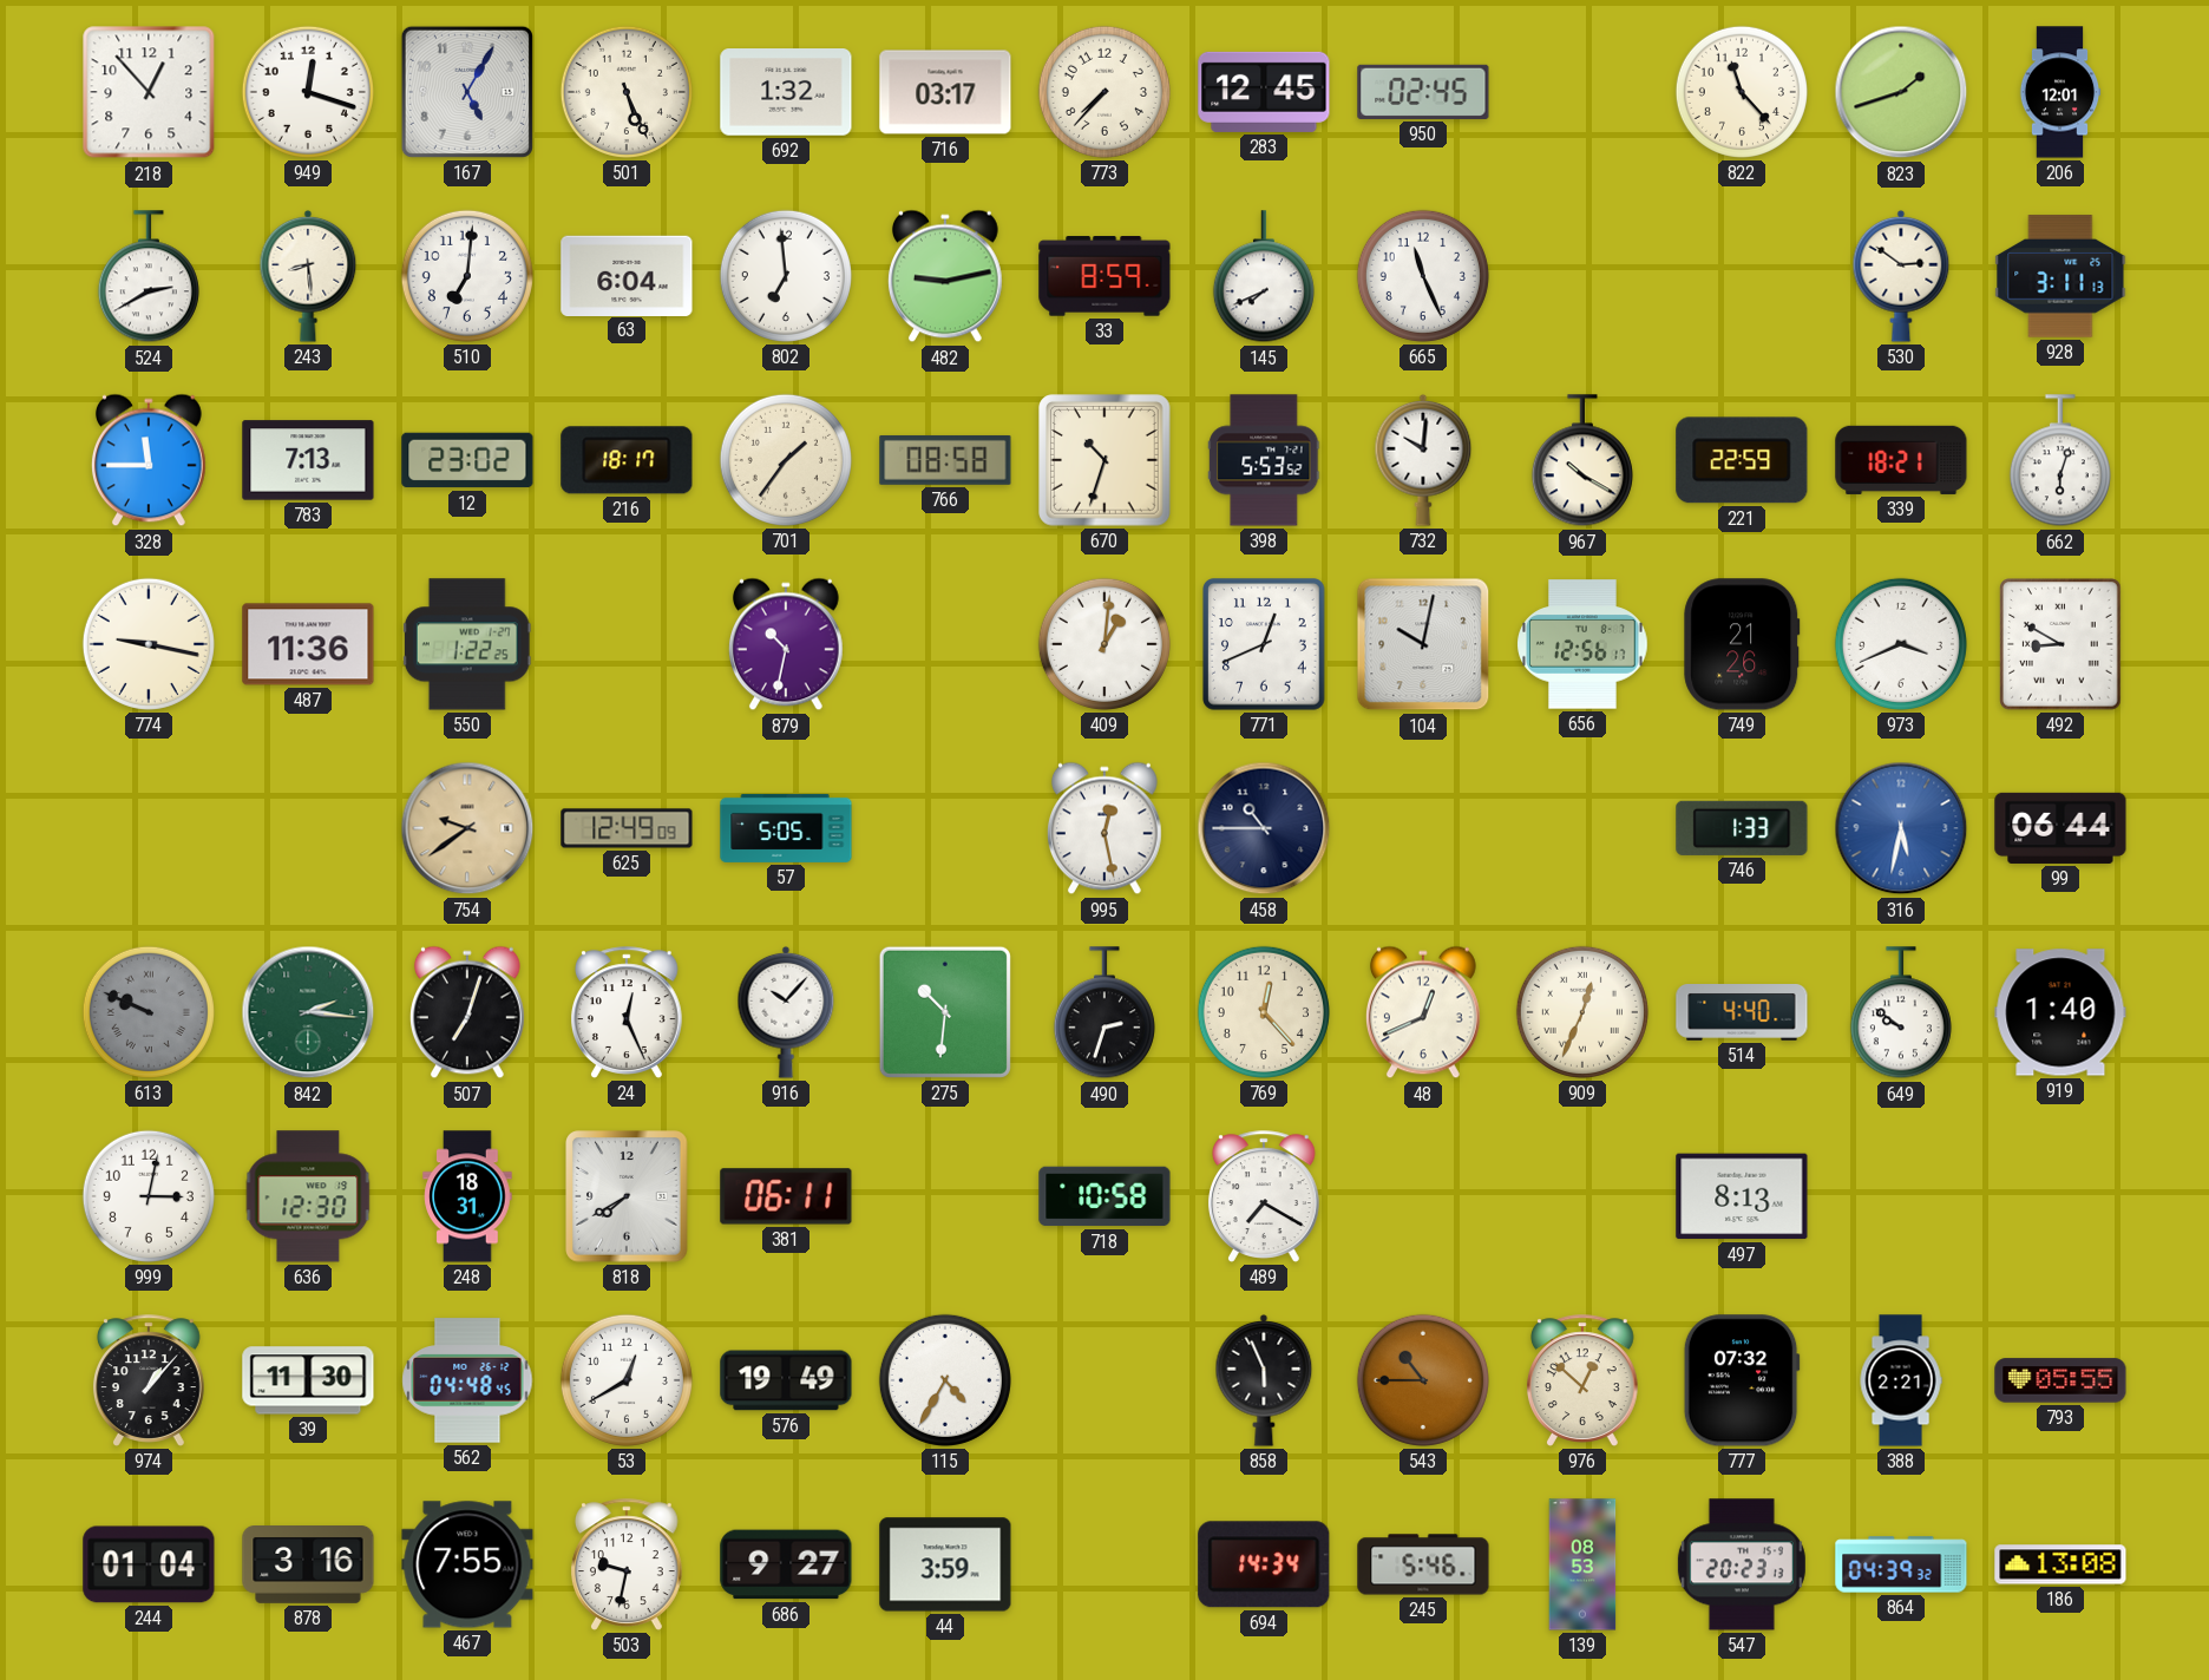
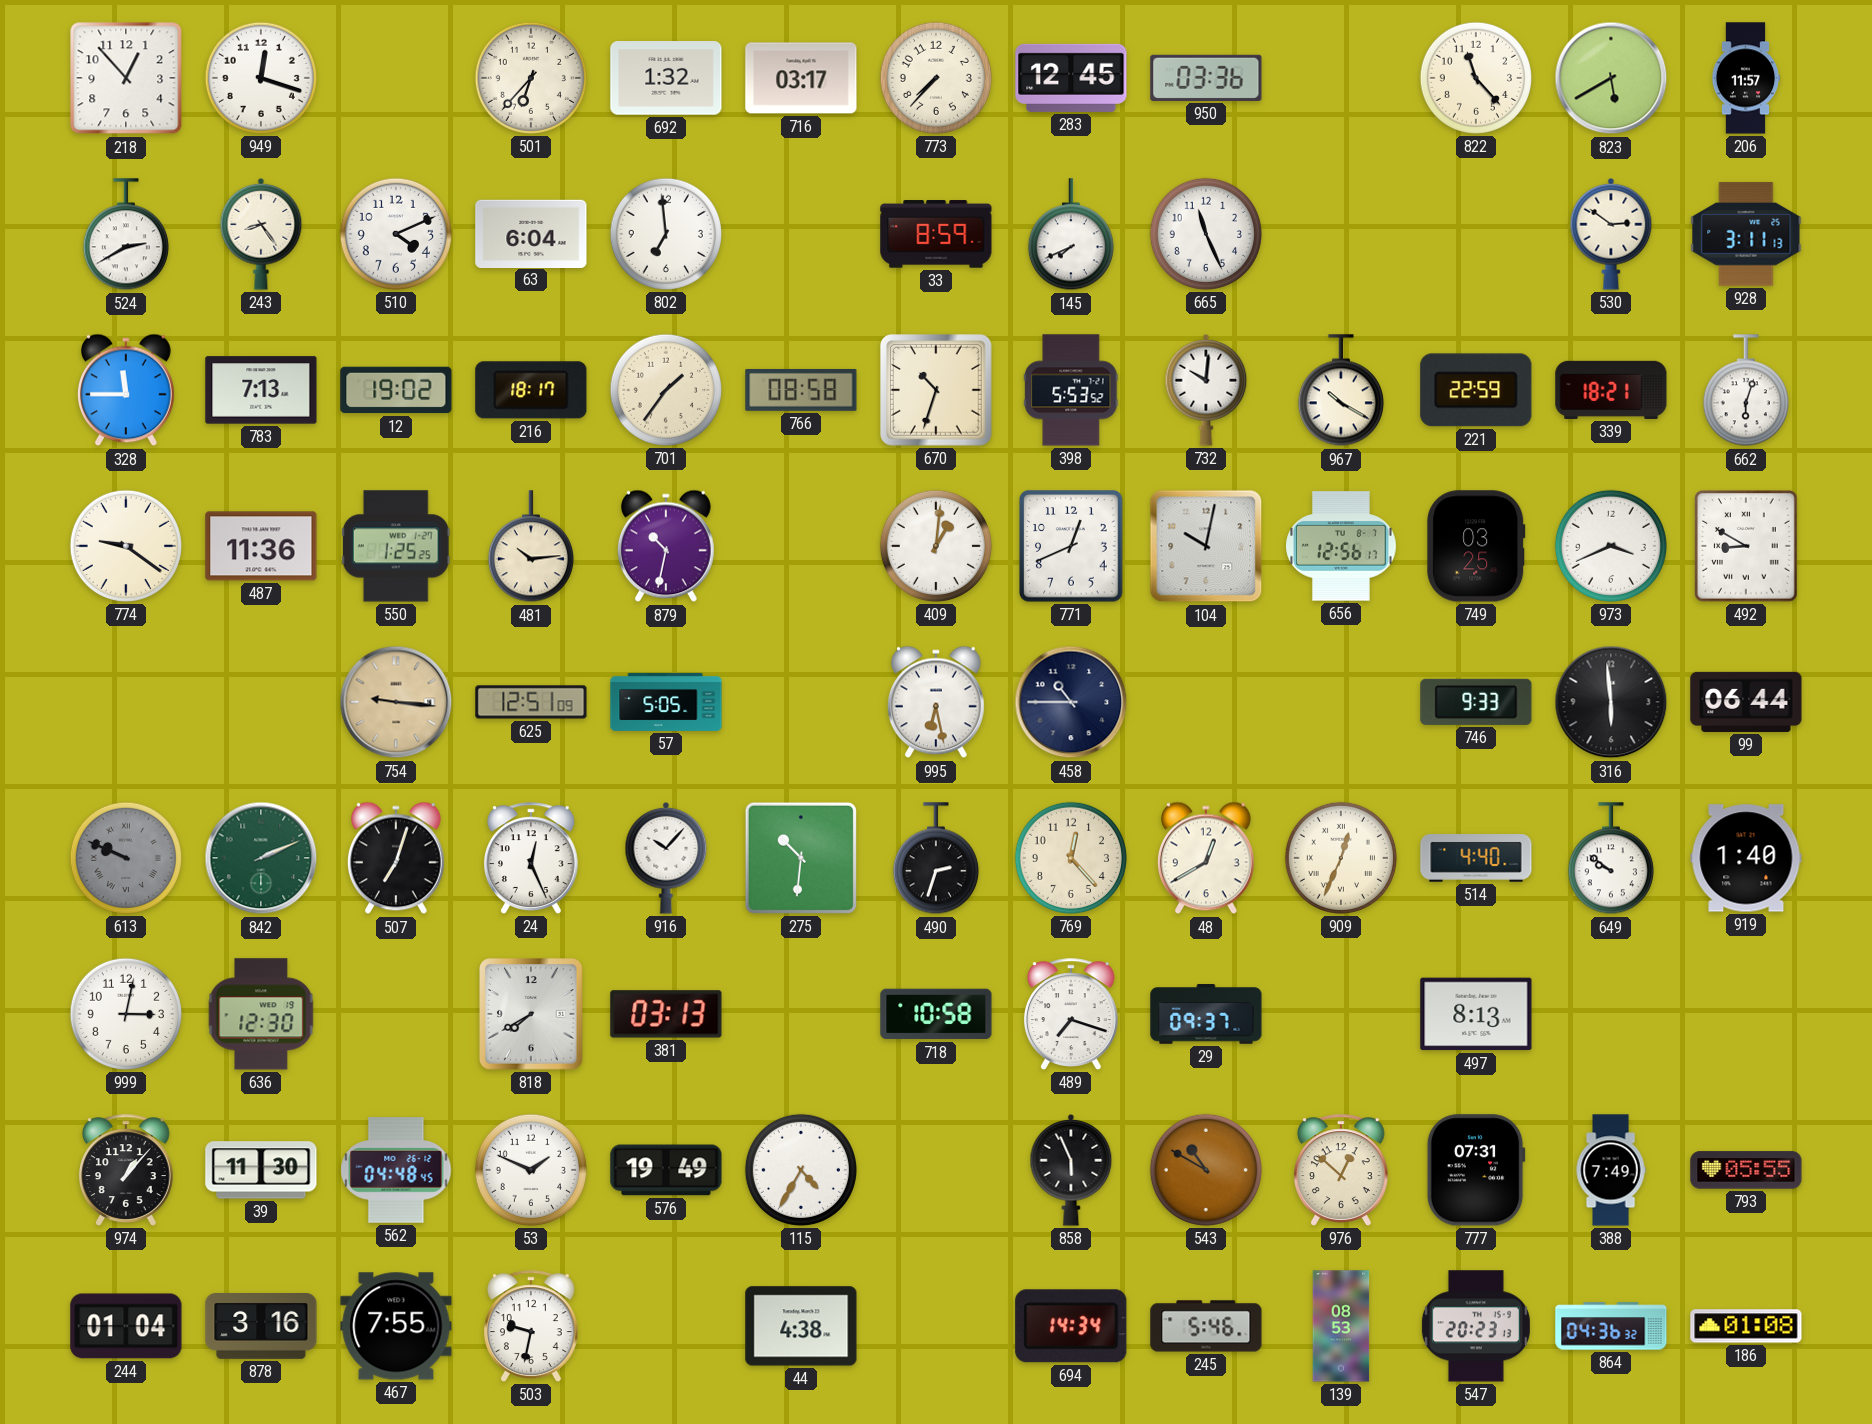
167: 5:05 -> none (467, 92)
501: 5:26 -> 6:37 (531, 78)
950: 02:45 -> 03:36 (1206, 78)
823: 1:42 -> 5:40 (1611, 78)
206: 12:01 -> 11:57 (1746, 78)
243: 8:29 -> 8:24 (261, 234)
510: 7:01 -> 4:11 (396, 234)
482: 9:13 -> none (945, 276)
12: 23:02 -> 19:02 (396, 390)
774: 9:17 -> 9:21 (126, 546)
550: 1:22 -> 1:25 (396, 546)
481: none -> 10:14 (531, 547)
749: 21:26 -> 03:25 (1476, 546)
754: 9:39 -> 9:16 (396, 702)
625: 12:49 -> 12:51 (531, 702)
995: 12:28 -> 6:28 (936, 702)
746: 1:33 -> 9:33 (1476, 702)
316: 5:32 -> 5:59 (1611, 702)
316 dial: blue -> black (1611, 702)
842: 2:16 -> 2:11 (261, 858)
48: 12:41 -> 12:40 (1206, 858)
248: 18:31 -> none (467, 1196)
381: 06:11 -> 03:13 (666, 1014)
489: 7:20 -> 7:18 (1071, 1014)
29: none -> 09:37 (1206, 1014)
53: 12:40 -> 1:49 (531, 1170)
543: 10:45 -> 10:50 (1206, 1170)
777: 07:32 -> 07:31 (1476, 1170)
388: 2:21 -> 7:49 (1611, 1170)
686: 9:27 -> none (786, 1564)
44: 3:59 -> 4:38 (801, 1326)
864: 04:39 -> 04:36 (1611, 1326)
186: 13:08 -> 01:08 (1746, 1326)
